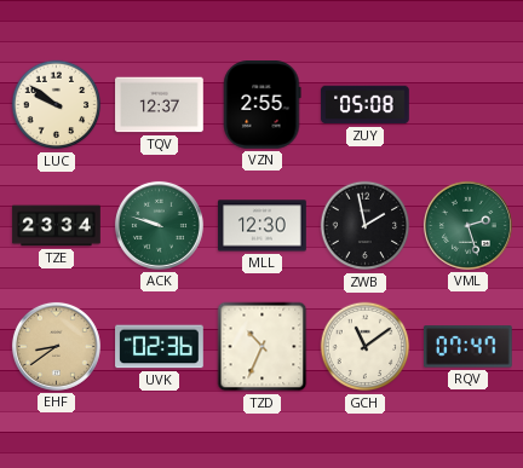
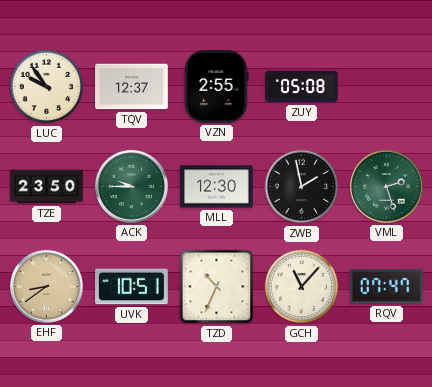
LUC: 9:51 -> 9:54 (47, 87)
TZE: 23:34 -> 23:50 (47, 187)
ACK: 9:48 -> 9:45 (131, 186)
UVK: 02:36 -> 10:51 (132, 287)
GCH: 11:09 -> 11:07 (302, 287)
